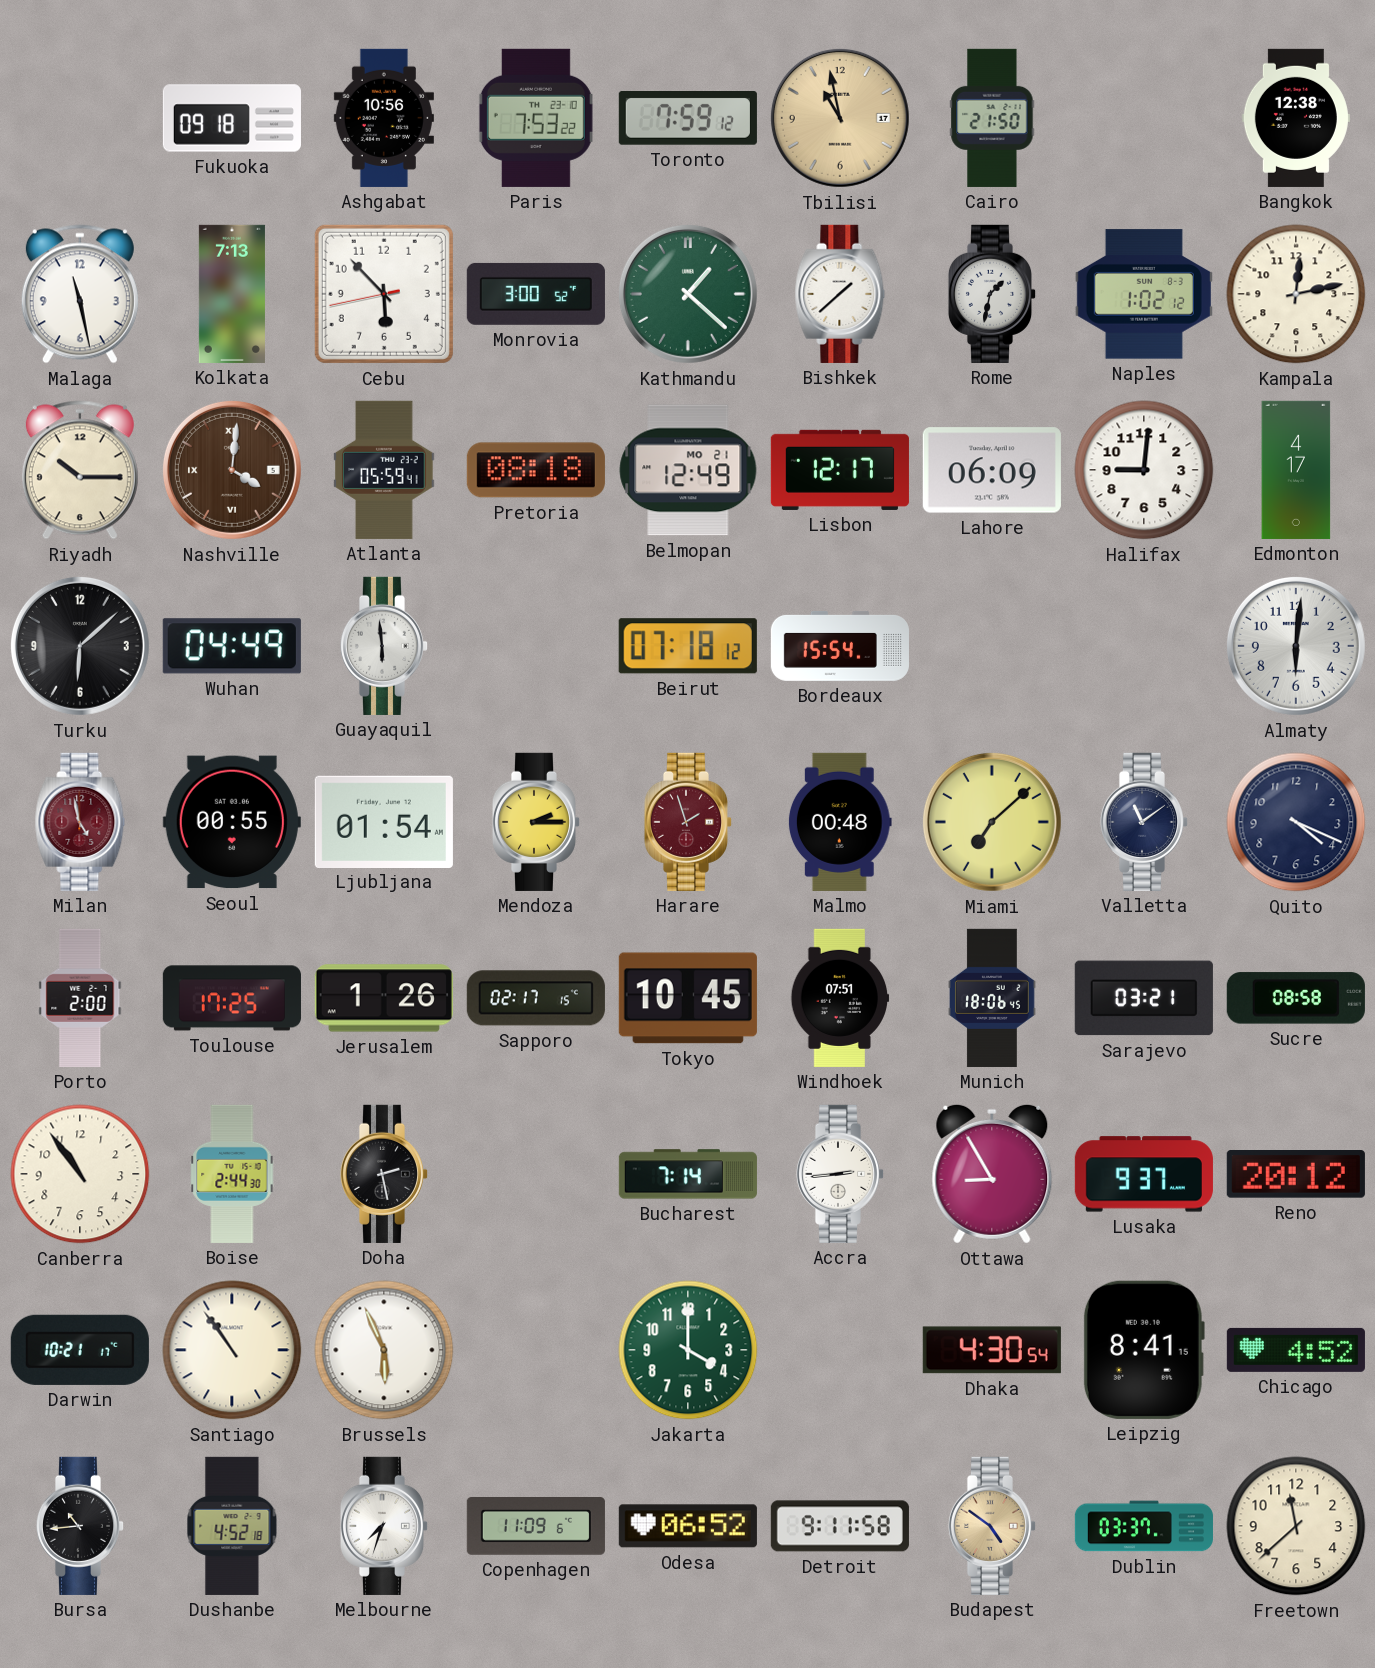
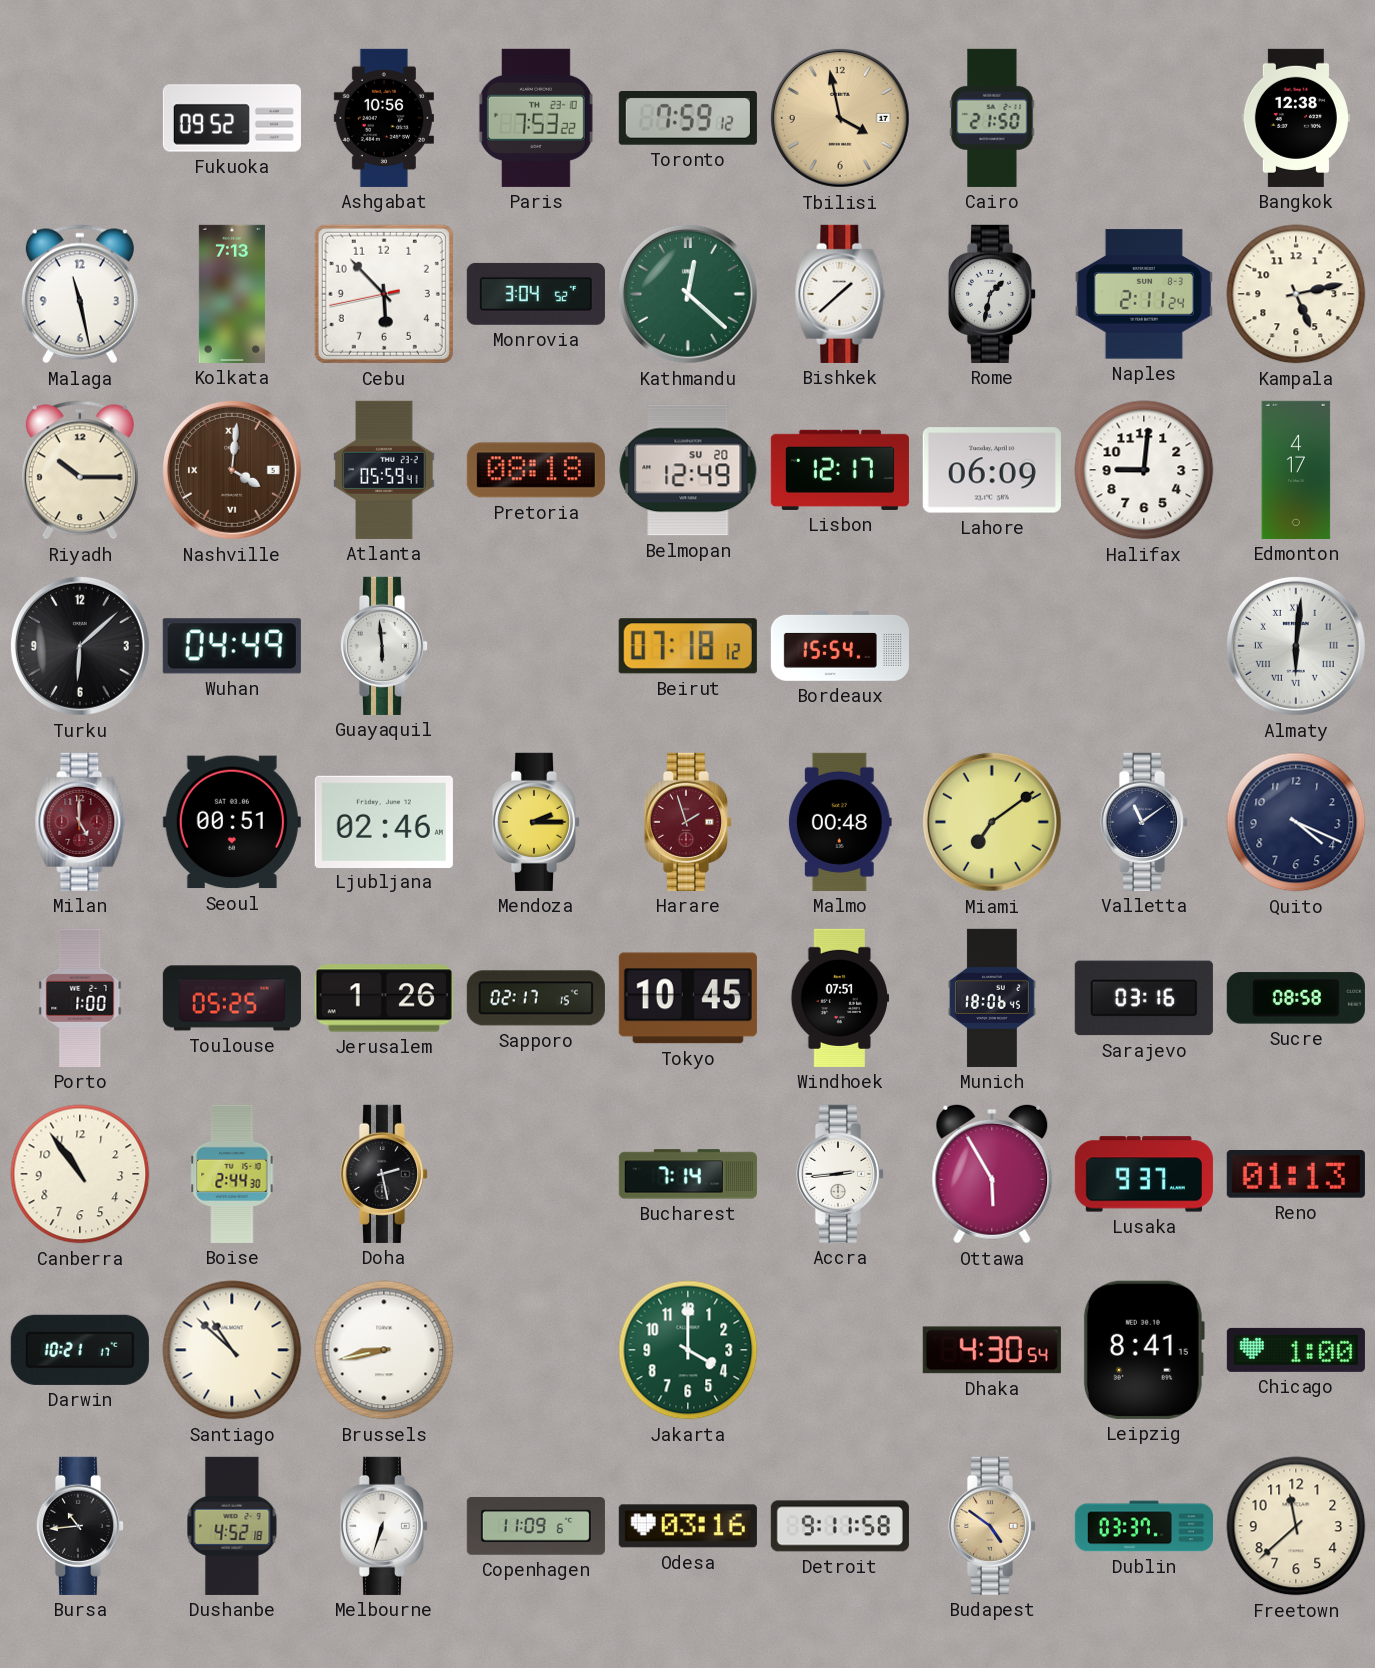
Fukuoka: 09:18 -> 09:52 (232, 118)
Tbilisi: 10:58 -> 3:58 (840, 118)
Monrovia: 3:00 -> 3:04 (536, 294)
Kathmandu: 1:22 -> 12:22 (688, 294)
Naples: 1:02 -> 2:11 (1144, 294)
Kampala: 12:13 -> 5:13 (1296, 294)
Belmopan date: MO 21 -> SU 20 (688, 470)
Almaty numerals: Arabic -> Roman (1296, 646)
Milan: 4:58 -> 5:00 (80, 822)
Seoul: 00:55 -> 00:51 (232, 822)
Ljubljana: 01:54 -> 02:46 (384, 821)
Miami: 7:08 -> 7:09 (992, 822)
Porto: 2:00 -> 1:00 (80, 998)
Toulouse: 17:25 -> 05:25 (232, 998)
Sarajevo: 03:21 -> 03:16 (1144, 998)
Ottawa: 8:55 -> 5:55 (992, 1174)
Reno: 20:12 -> 01:13 (1296, 1174)
Santiago: 10:54 -> 10:52 (232, 1350)
Brussels: 5:56 -> 8:43 (384, 1350)
Chicago: 4:52 -> 1:00 (1296, 1350)
Melbourne: 7:33 -> 6:33 (384, 1526)
Odesa: 06:52 -> 03:16 (688, 1526)
